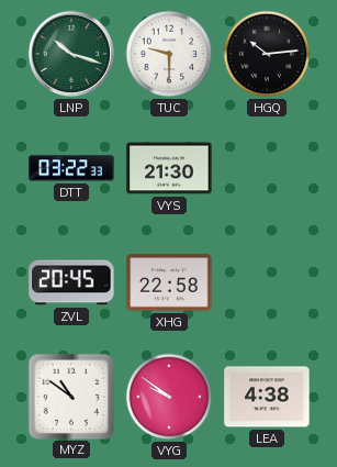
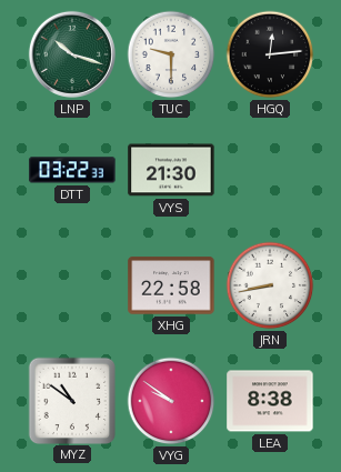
HGQ: 10:14 -> 12:14 (270, 54)
ZVL: 20:45 -> none (71, 282)
JRN: none -> 8:43 (270, 285)
LEA: 4:38 -> 8:38 (270, 401)
